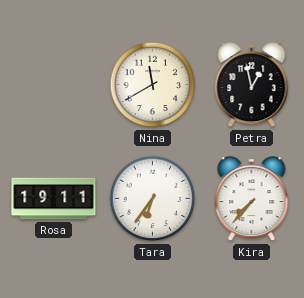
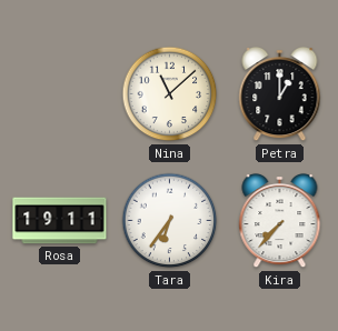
Nina: 11:40 -> 11:08 (170, 94)
Petra: 12:58 -> 1:00 (280, 94)
